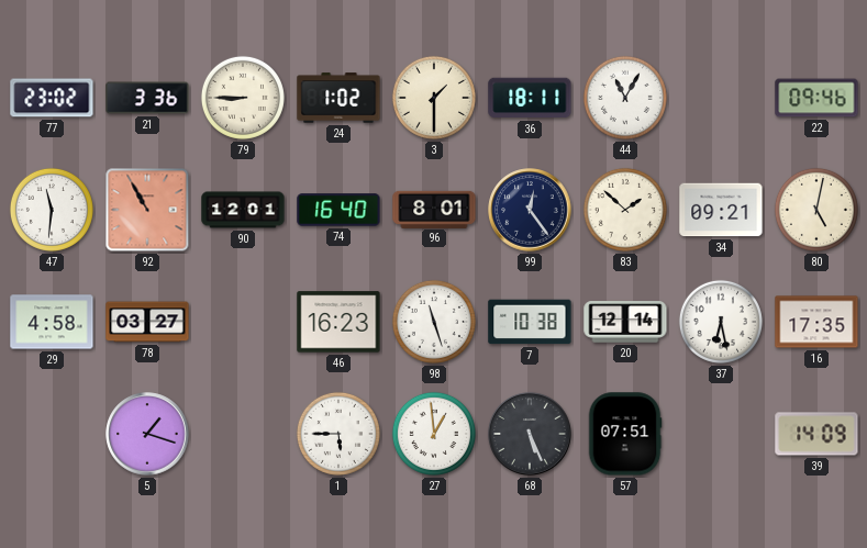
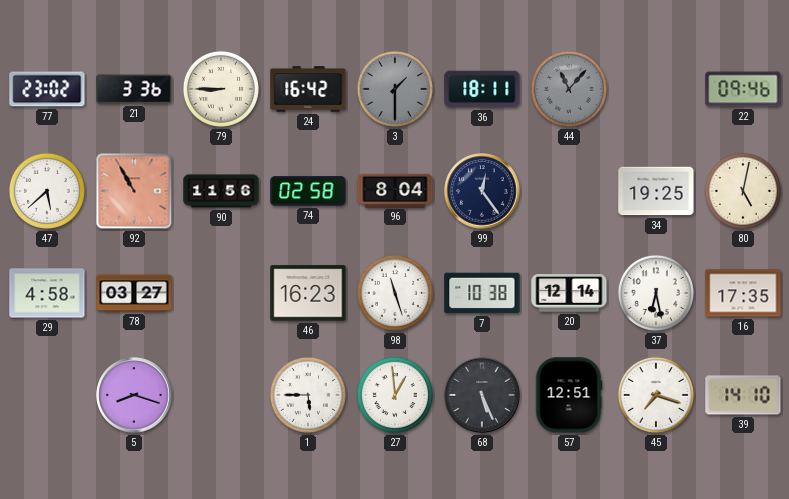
24: 1:02 -> 16:42 (308, 89)
3 dial: cream -> grey (395, 89)
44: 11:05 -> 11:07 (569, 89)
44 dial: white -> grey (569, 89)
47: 11:31 -> 5:38 (47, 191)
90: 12:01 -> 11:56 (221, 191)
74: 16:40 -> 02:58 (308, 191)
96: 8:01 -> 8:04 (395, 190)
83: 1:52 -> none (625, 210)
34: 09:21 -> 19:25 (656, 191)
5: 1:18 -> 8:18 (134, 395)
57: 07:51 -> 12:51 (569, 395)
45: none -> 7:18 (656, 395)
39: 14:09 -> 14:10 (743, 395)
